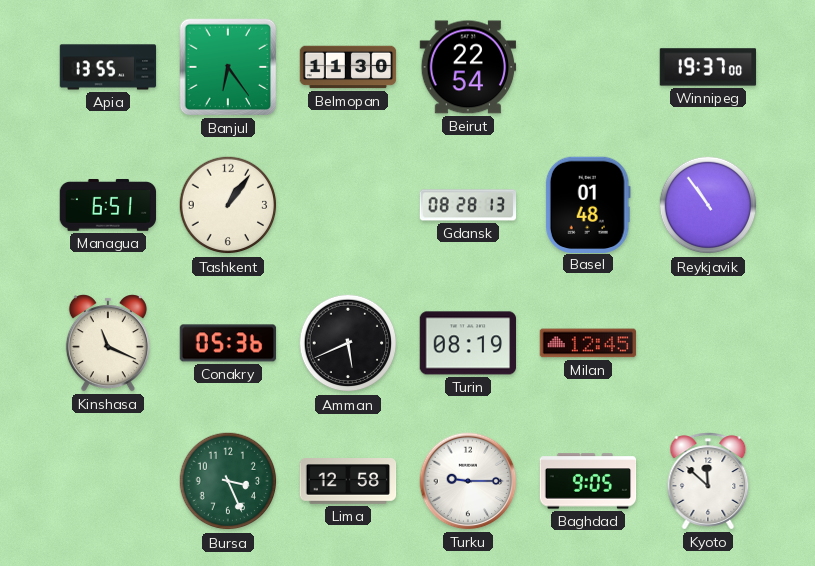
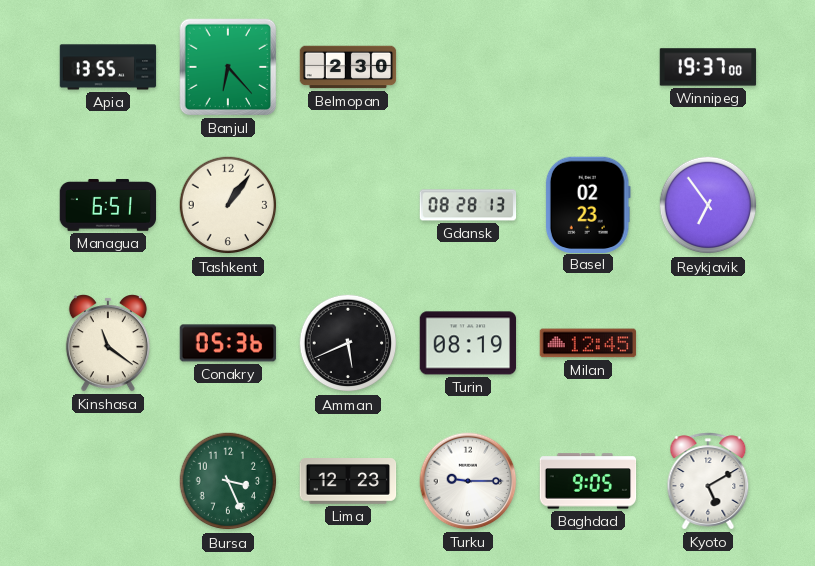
Banjul: 6:24 -> 6:23 (228, 67)
Belmopan: 11:30 -> 2:30 (348, 67)
Beirut: 22:54 -> none (468, 67)
Basel: 01:48 -> 02:23 (588, 204)
Reykjavik: 10:54 -> 6:54 (708, 205)
Kinshasa: 11:19 -> 11:21 (108, 343)
Lima: 12:58 -> 12:23 (348, 481)
Kyoto: 11:52 -> 5:10 (708, 481)
